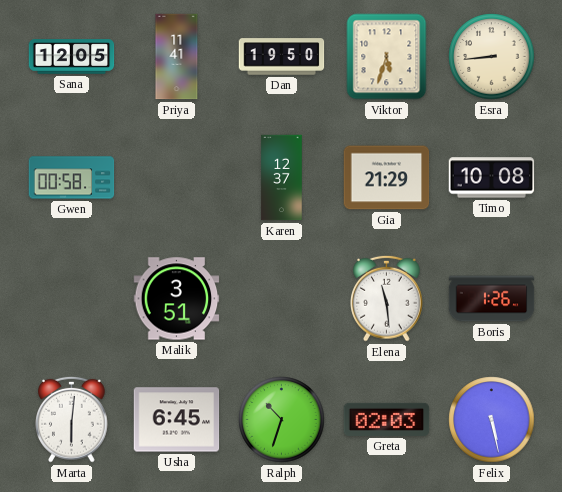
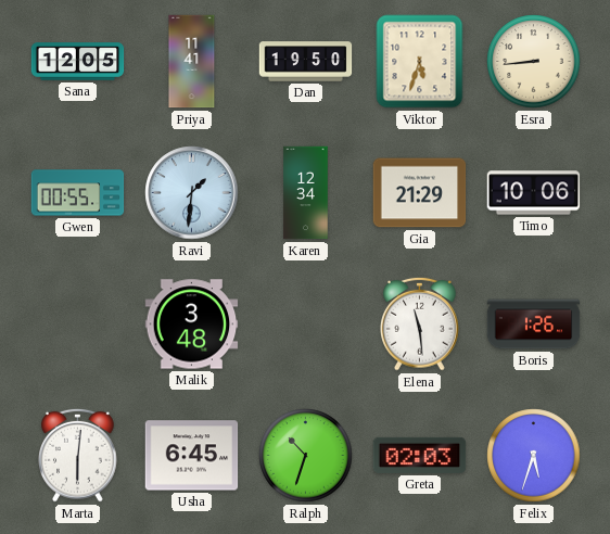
Gwen: 00:58 -> 00:55 (78, 193)
Ravi: none -> 1:31 (192, 193)
Karen: 12:37 -> 12:34 (306, 193)
Timo: 10:08 -> 10:06 (534, 193)
Malik: 3:51 -> 3:48 (192, 325)
Felix: 5:28 -> 5:33 (534, 456)
